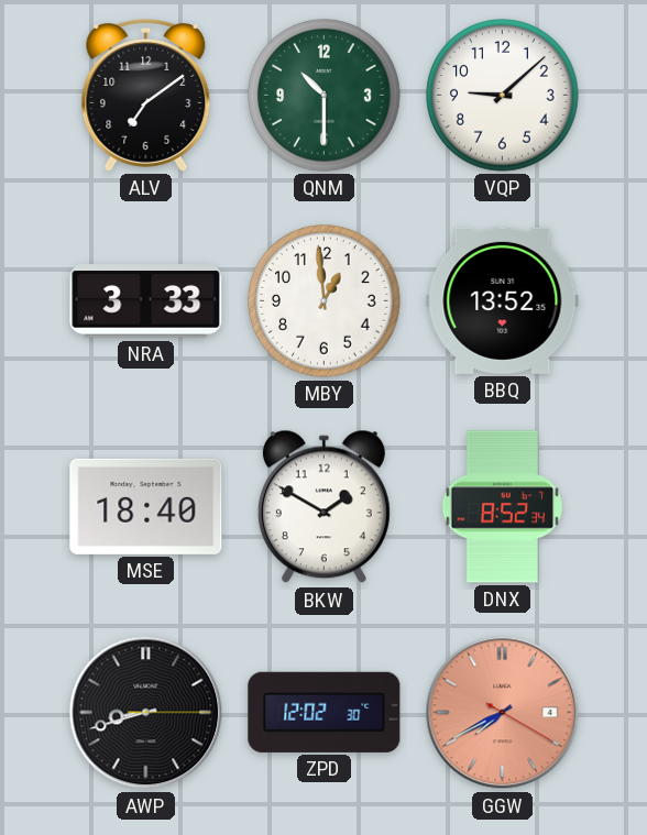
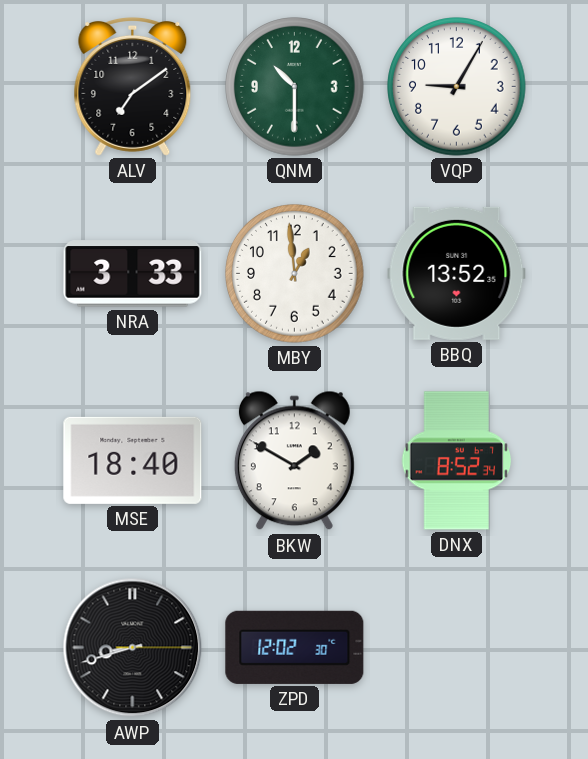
VQP: 9:08 -> 9:05 (457, 87)
GGW: 7:40 -> none (503, 713)
